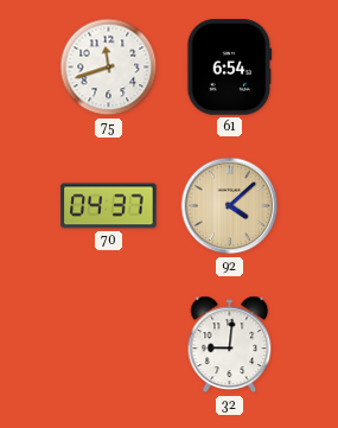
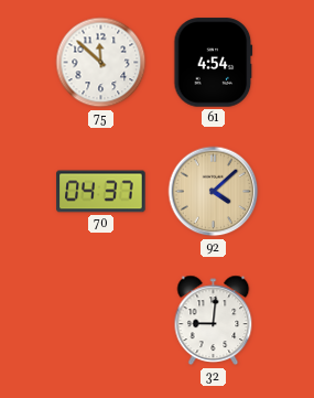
75: 11:42 -> 11:52 (101, 63)
61: 6:54 -> 4:54 (214, 63)
